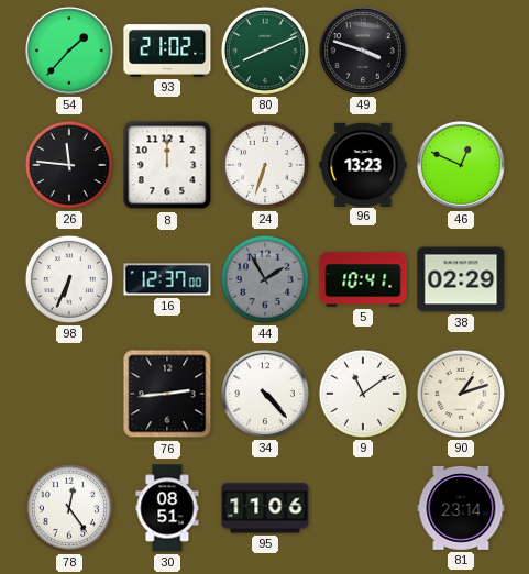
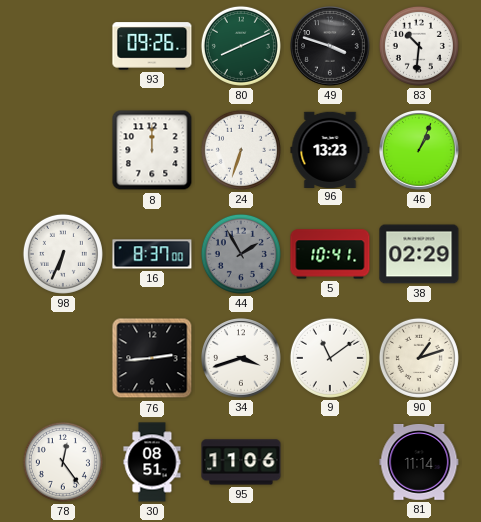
54: 1:37 -> none (70, 52)
93: 21:02 -> 09:26 (152, 46)
83: none -> 10:31 (419, 46)
26: 11:46 -> none (69, 165)
46: 12:49 -> 1:04 (420, 151)
16: 12:37 -> 8:37 (152, 254)
34: 4:23 -> 3:42 (242, 359)
81: 23:14 -> 11:14 (419, 463)
